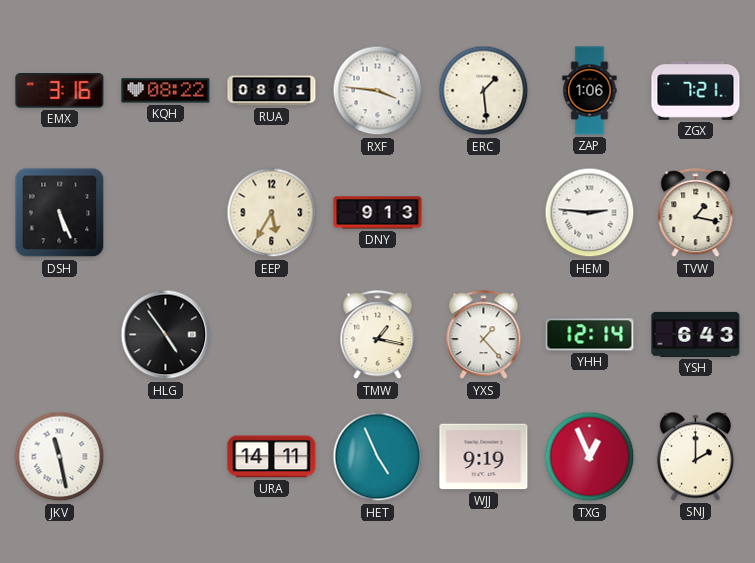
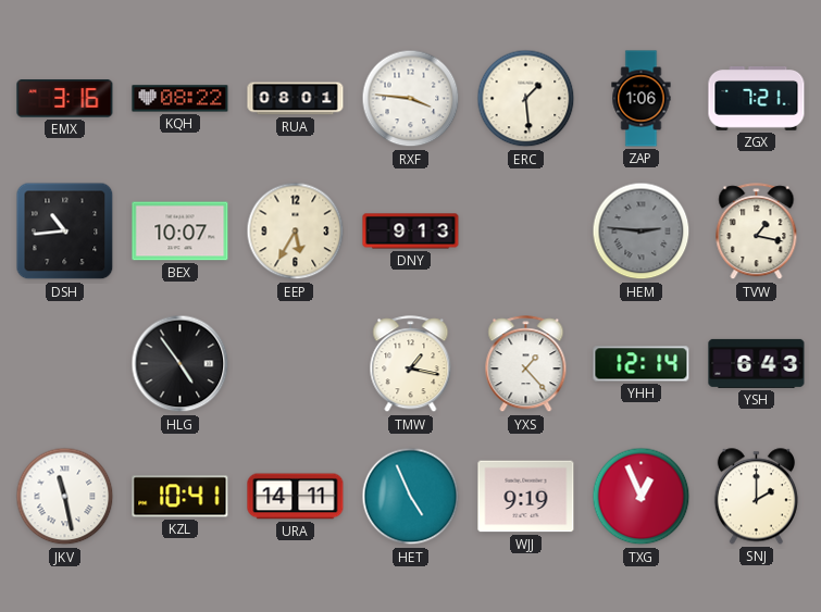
DSH: 5:26 -> 10:44 (65, 232)
BEX: none -> 10:07 (181, 232)
HEM dial: white -> grey (642, 232)
KZL: none -> 10:41 (181, 497)
